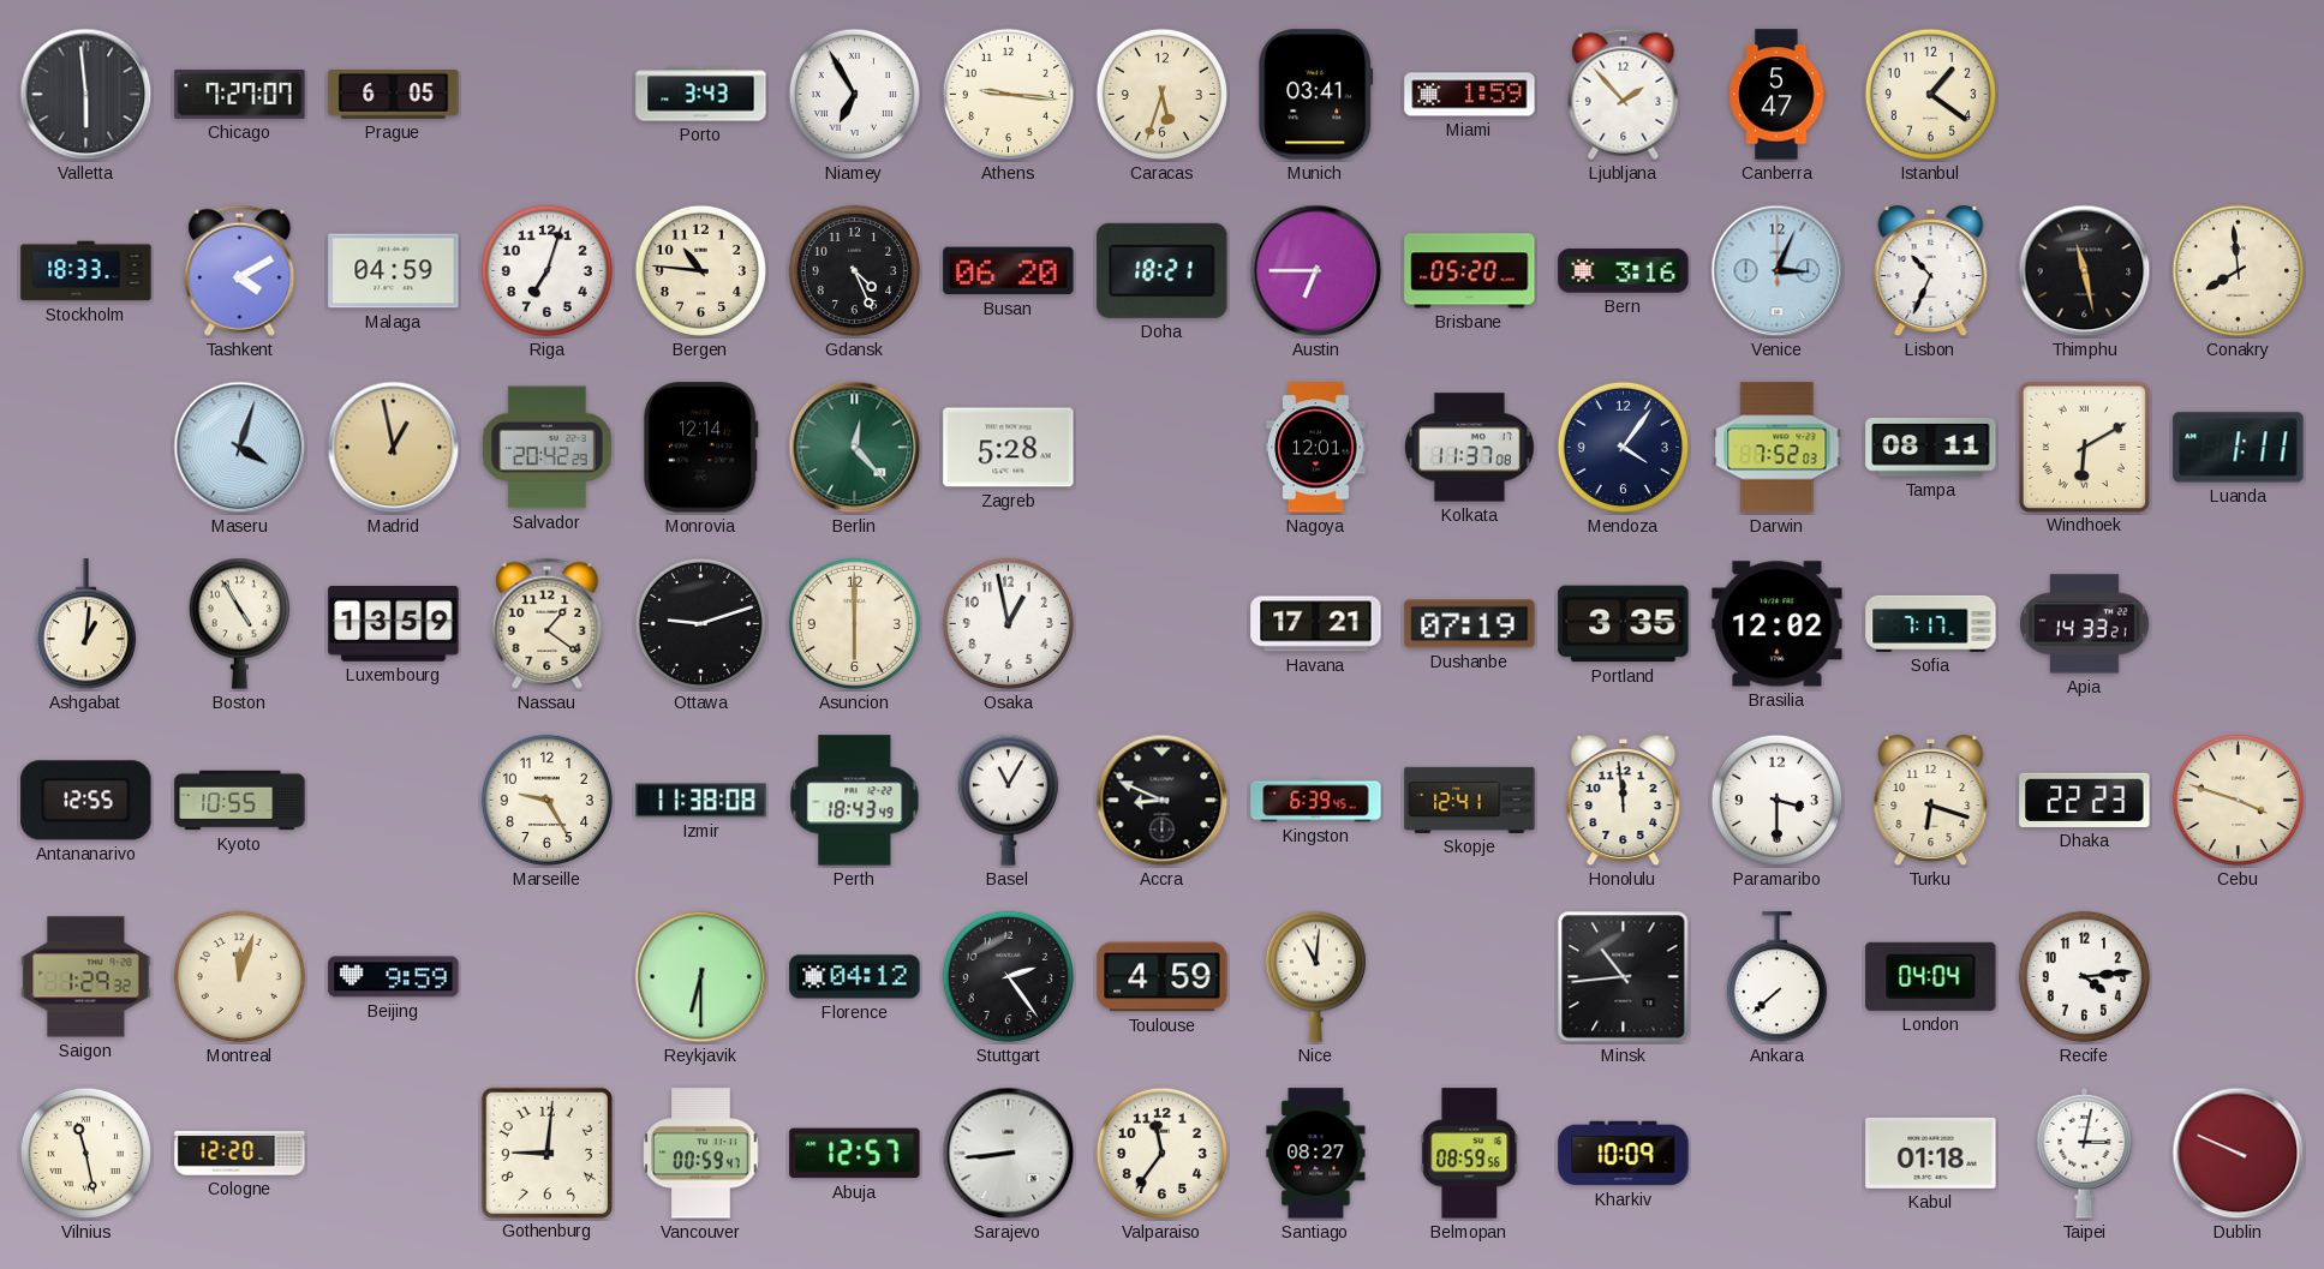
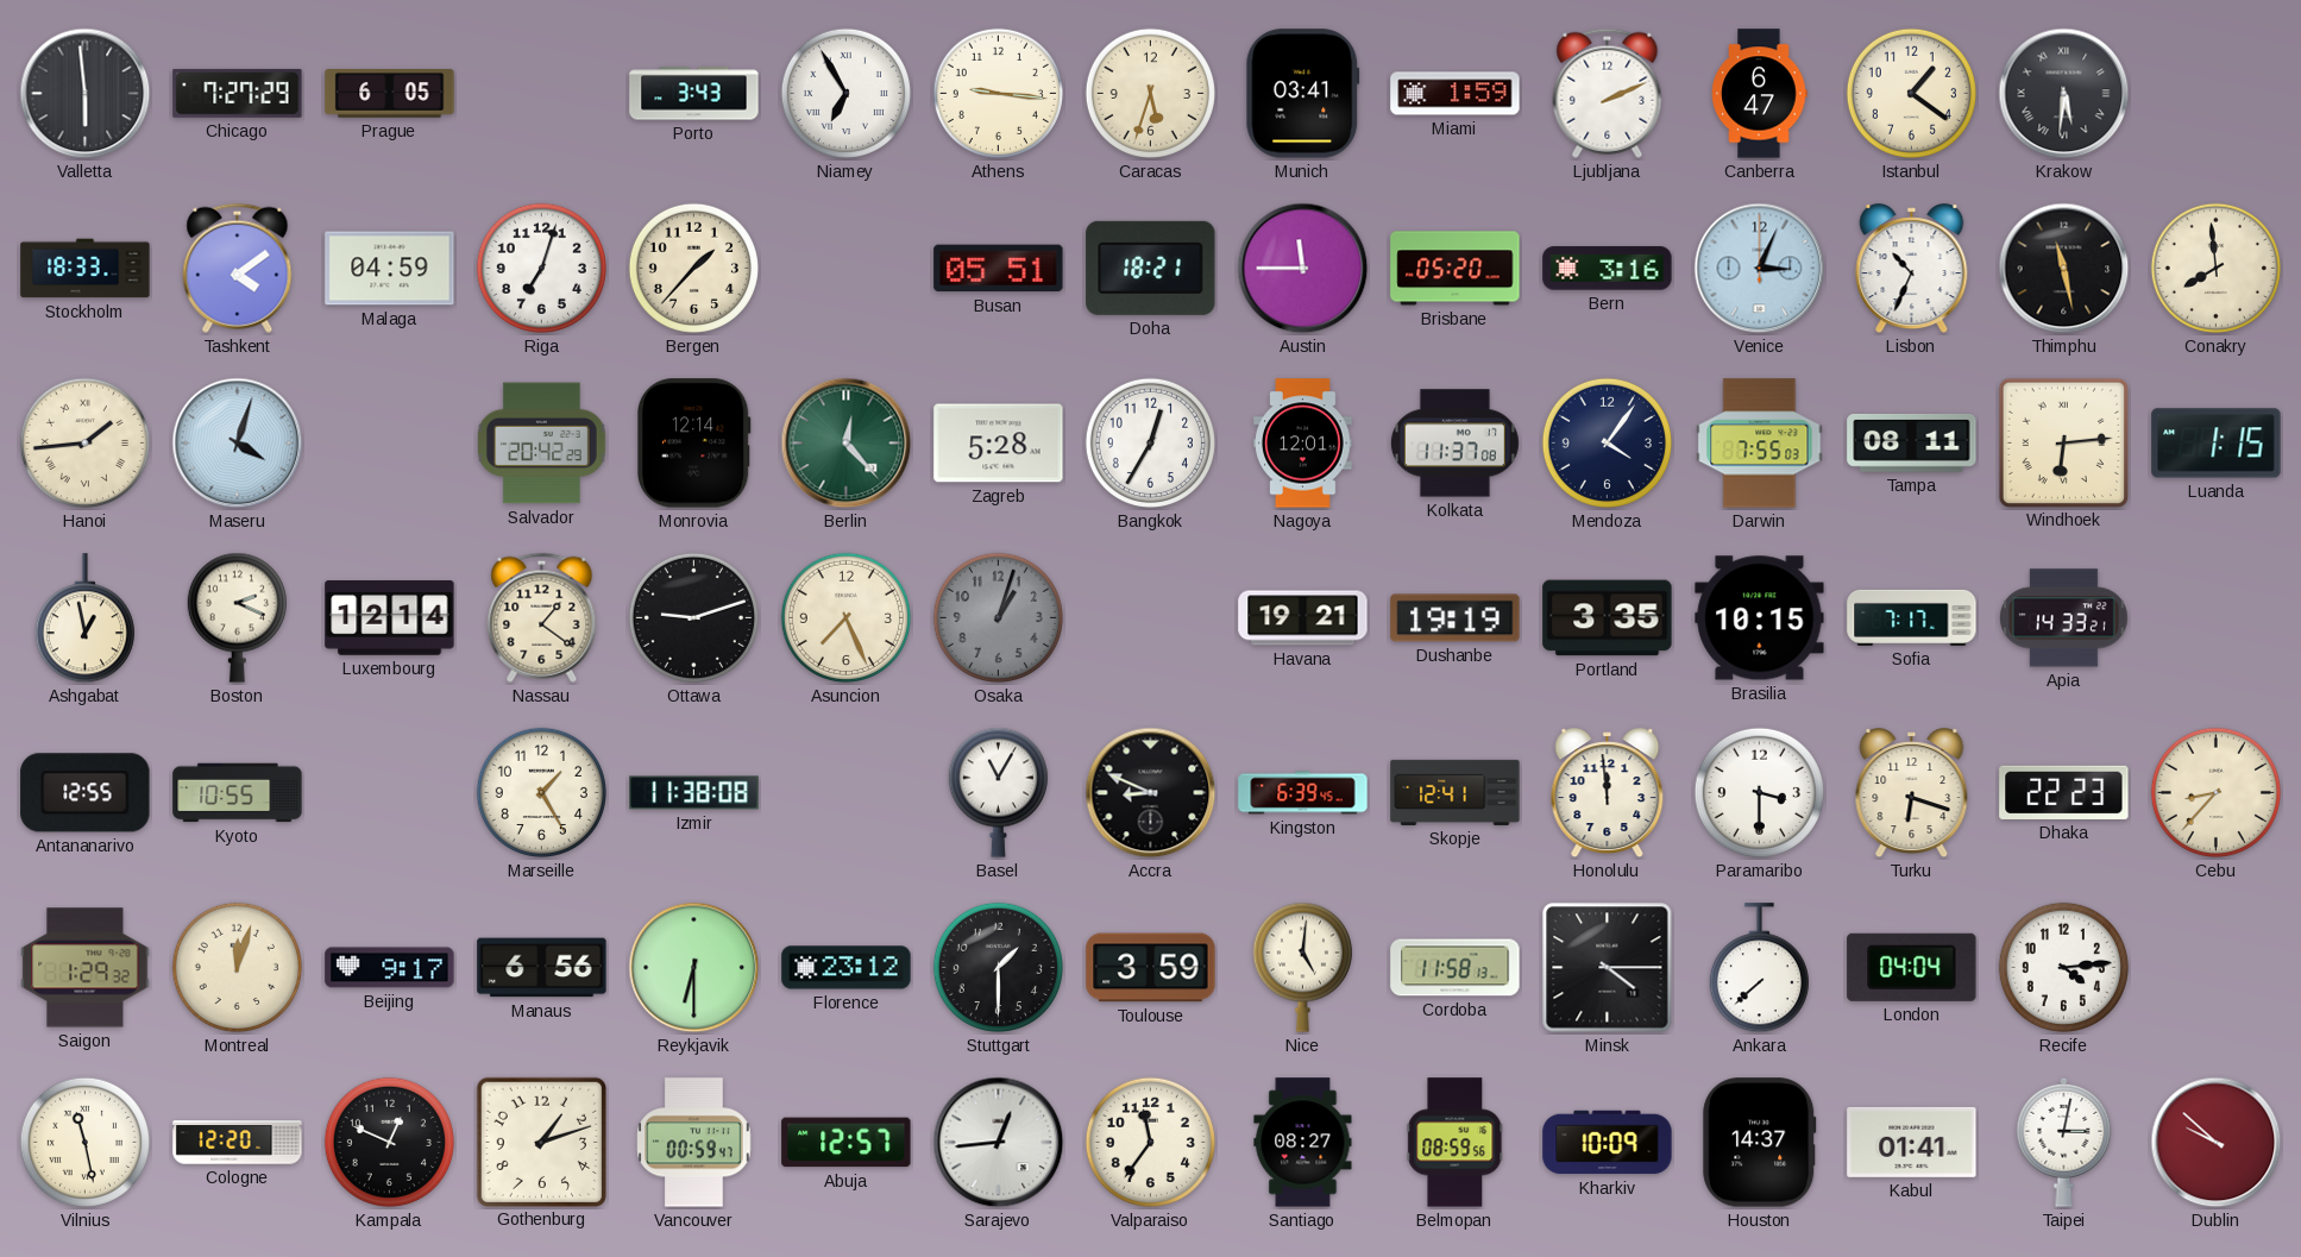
Chicago: 7:27:07 -> 7:27:29 (238, 93)
Ljubljana: 1:53 -> 2:11 (1608, 93)
Canberra: 5:47 -> 6:47 (1759, 94)
Krakow: none -> 5:31 (2064, 94)
Tashkent: 4:10 -> 4:09 (238, 268)
Bergen: 10:46 -> 1:37 (693, 268)
Gdansk: 4:26 -> none (854, 270)
Busan: 06:20 -> 05:51 (999, 269)
Austin: 6:45 -> 11:45 (1303, 269)
Hanoi: none -> 1:44 (84, 442)
Madrid: 12:58 -> none (394, 448)
Bangkok: none -> 12:35 (1150, 442)
Darwin: 7:52 -> 7:55 (1760, 444)
Windhoek: 6:10 -> 6:14 (2063, 442)
Luanda: 1:11 -> 1:15 (2217, 444)
Ashgabat: 1:01 -> 12:58 (84, 618)
Boston: 4:55 -> 2:19 (237, 617)
Luxembourg: 13:59 -> 12:14 (390, 618)
Asuncion: 6:00 -> 7:26 (845, 617)
Osaka: 12:58 -> 1:03 (998, 617)
Osaka dial: white -> grey (998, 617)
Havana: 17:21 -> 19:21 (1303, 618)
Dushanbe: 07:19 -> 19:19 (1456, 618)
Brasilia: 12:02 -> 10:15 (1760, 618)
Marseille: 9:25 -> 1:25 (541, 792)
Perth: 18:43 -> none (855, 801)
Cebu: 3:48 -> 8:37 (2215, 792)
Beijing: 9:59 -> 9:17 (390, 968)
Manaus: none -> 6:56 (542, 968)
Florence: 04:12 -> 23:12 (847, 968)
Stuttgart: 2:24 -> 1:30 (998, 967)
Toulouse: 4:59 -> 3:59 (1151, 968)
Nice: 11:01 -> 5:01 (1302, 967)
Cordoba: none -> 11:58 (1456, 968)
Minsk: 10:44 -> 4:15 (1608, 968)
Kampala: none -> 12:49 (389, 1142)
Gothenburg: 9:01 -> 1:12 (541, 1142)
Sarajevo: 8:44 -> 12:44 (999, 1143)
Houston: none -> 14:37 (1760, 1143)
Kabul: 01:18 -> 01:41 (1912, 1142)
Dublin: 9:49 -> 9:52 (2217, 1143)
